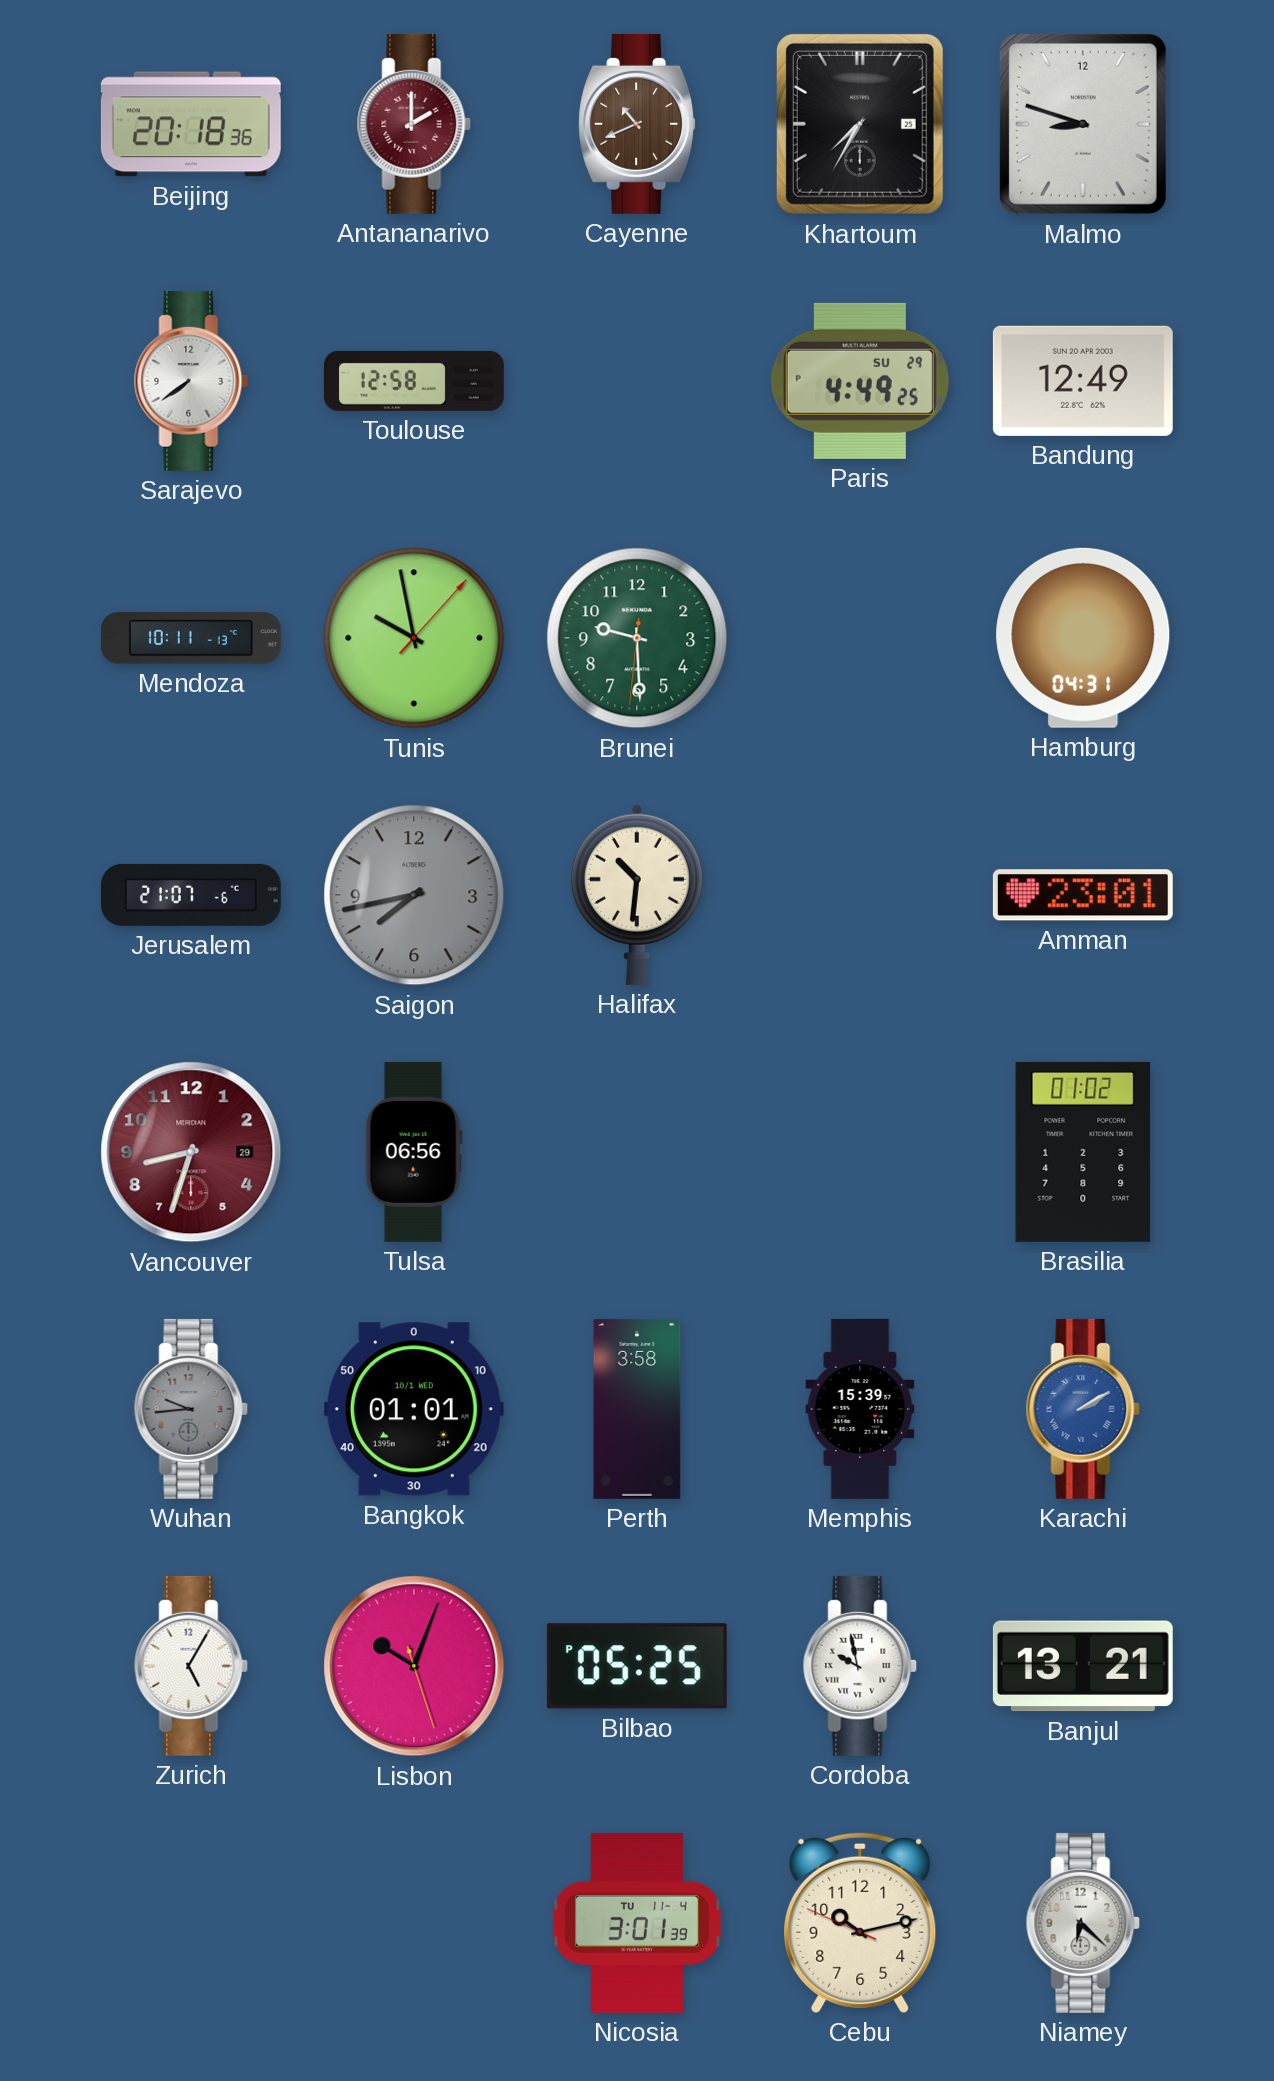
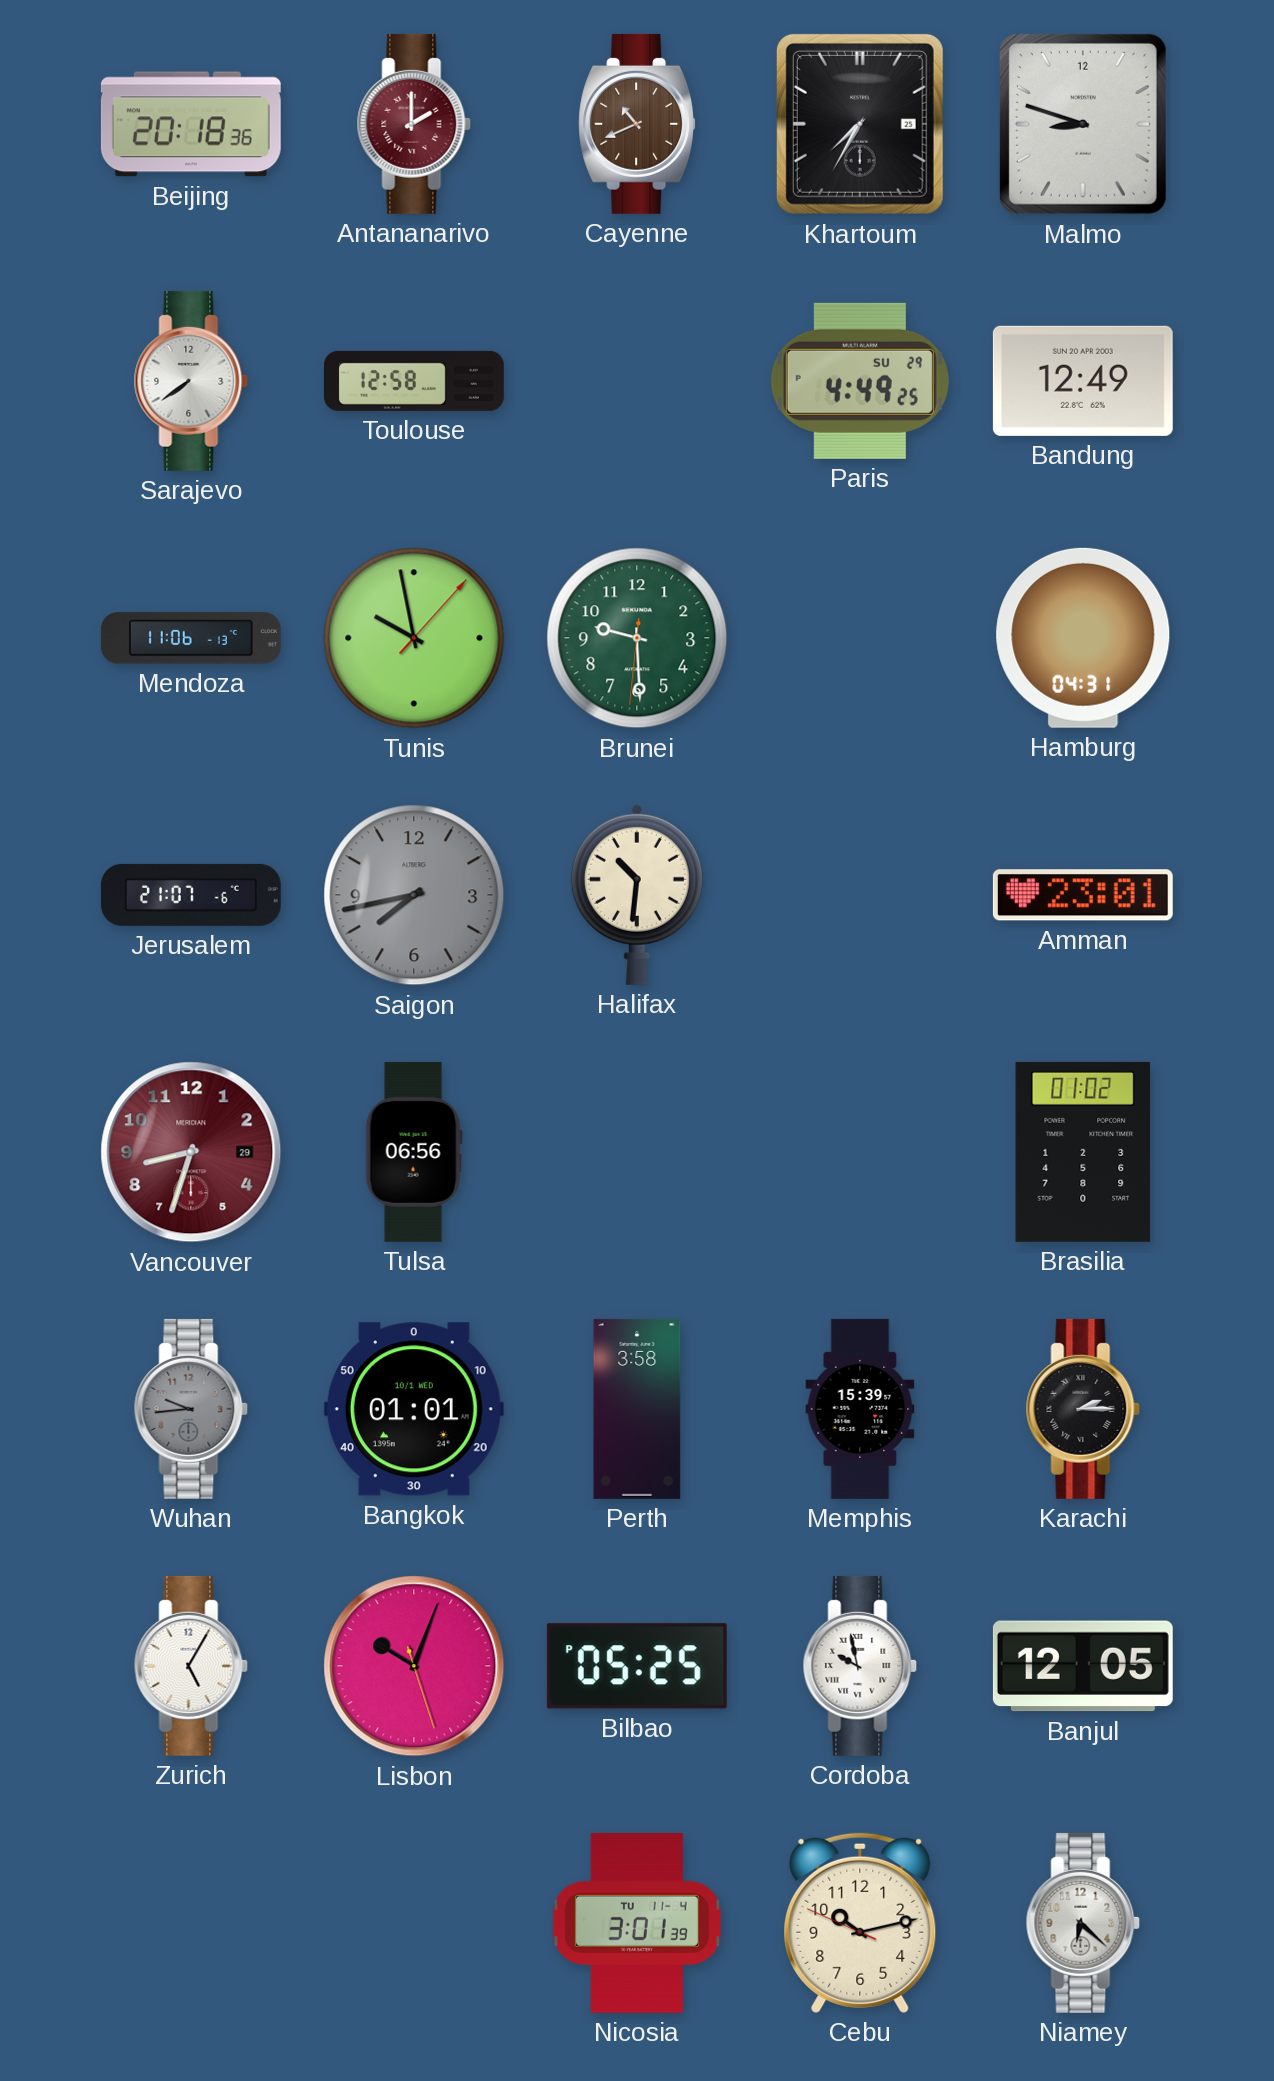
Mendoza: 10:11 -> 11:06 (191, 638)
Karachi: 2:10 -> 2:15 (1083, 1409)
Karachi dial: blue -> black (1083, 1409)
Banjul: 13:21 -> 12:05 (1083, 1666)
